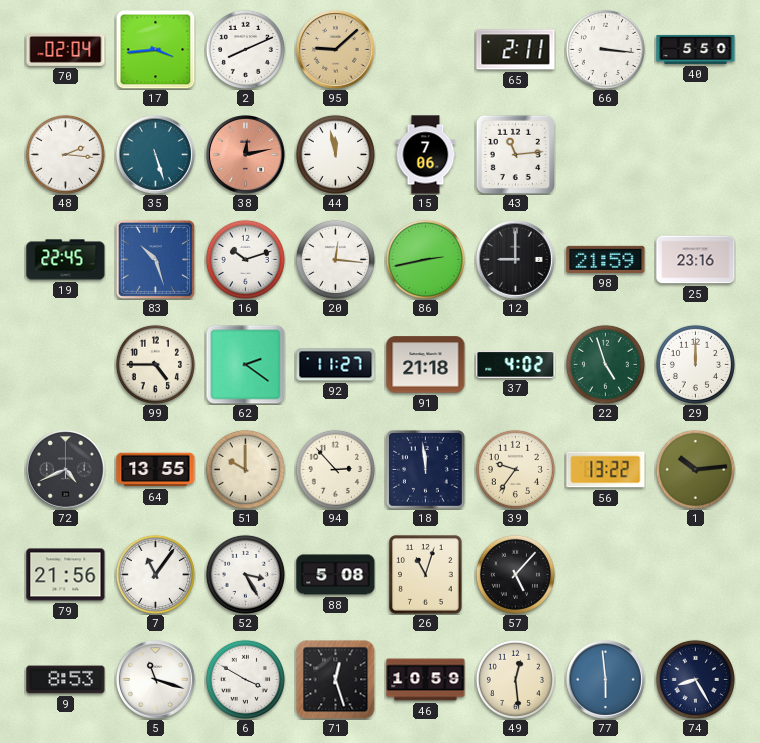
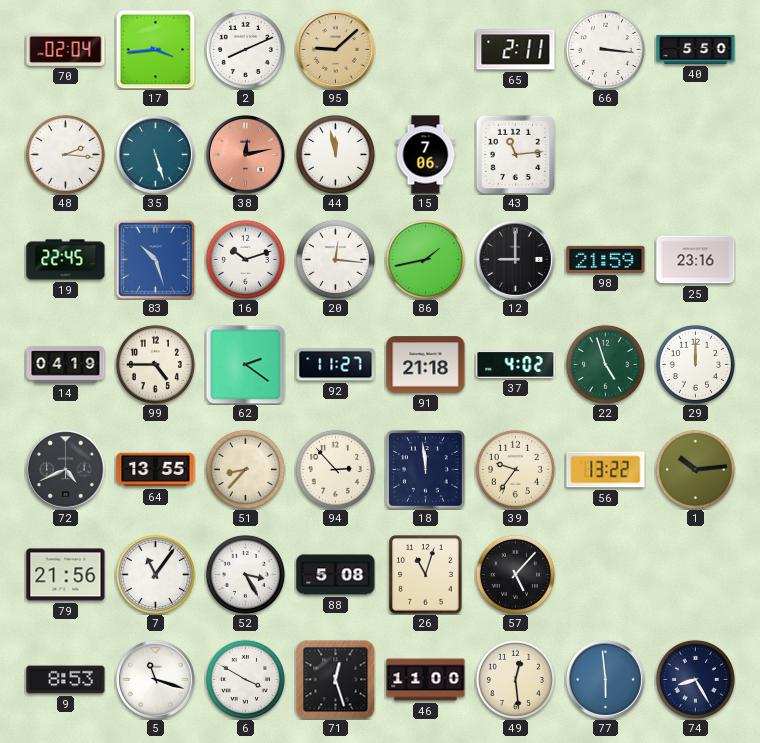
86: 2:43 -> 1:43 (425, 259)
14: none -> 04:19 (66, 365)
51: 10:00 -> 8:37 (245, 469)
46: 10:59 -> 11:00 (426, 680)
